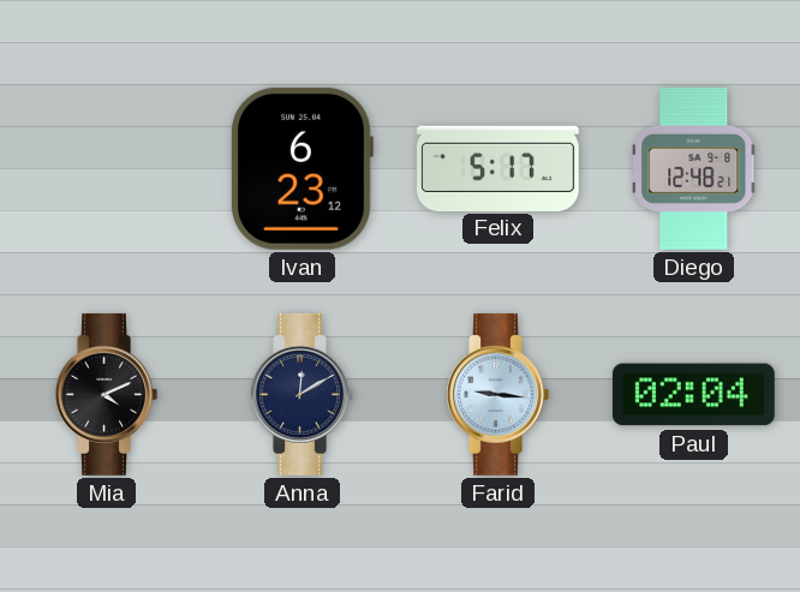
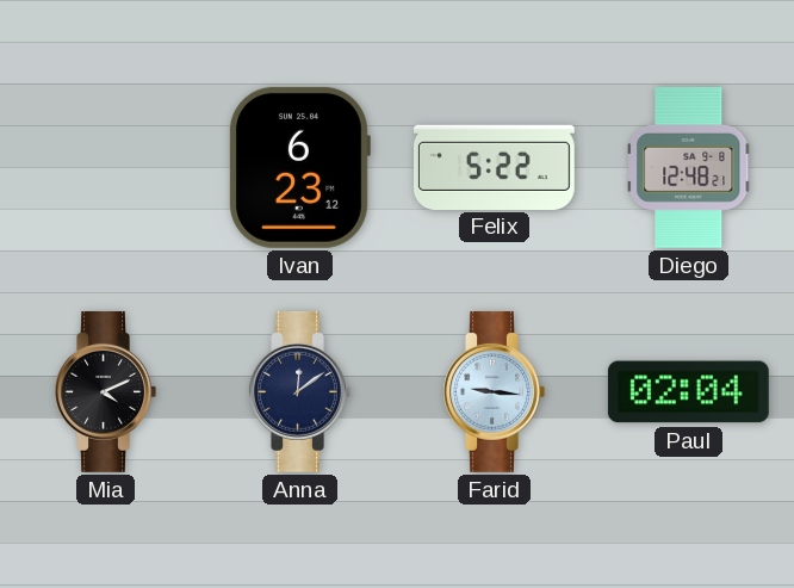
Felix: 5:17 -> 5:22 (495, 167)
Anna: 12:10 -> 12:09 (299, 391)
